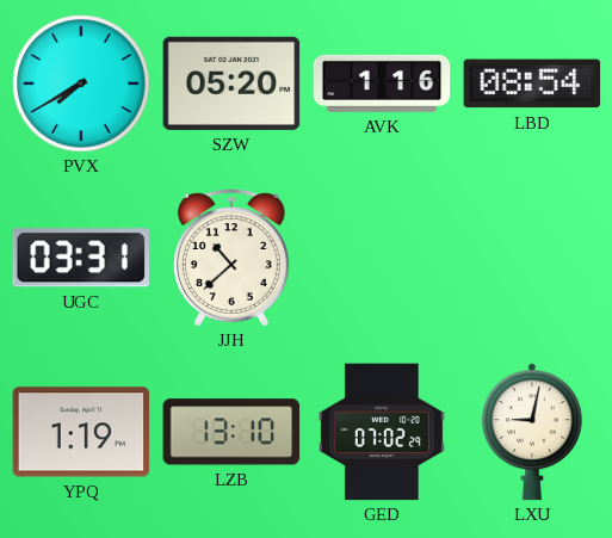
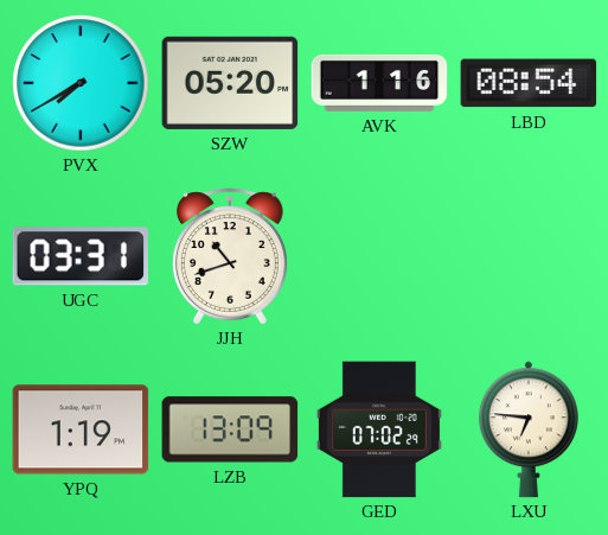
JJH: 10:38 -> 10:42 (230, 256)
LZB: 13:10 -> 13:09 (230, 429)
LXU: 9:02 -> 6:46 (529, 429)
